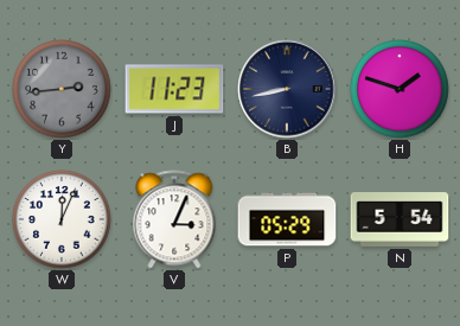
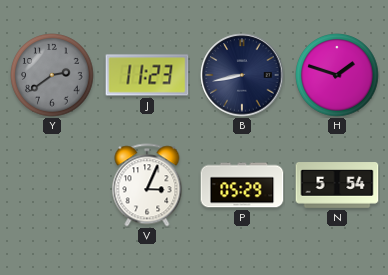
Y: 2:44 -> 2:39 (52, 75)
W: 12:04 -> none (62, 219)
